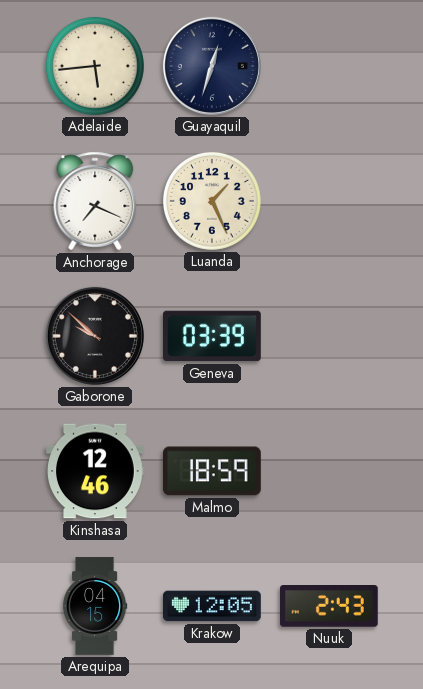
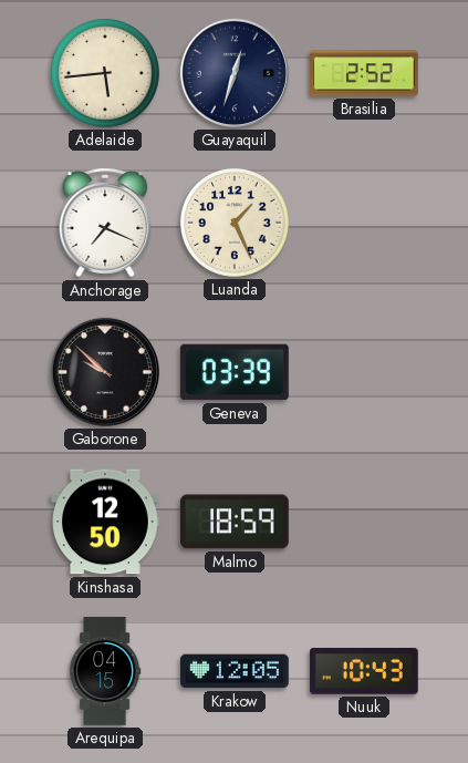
Brasilia: none -> 2:52 (365, 73)
Kinshasa: 12:46 -> 12:50 (106, 522)
Nuuk: 2:43 -> 10:43 (364, 672)
